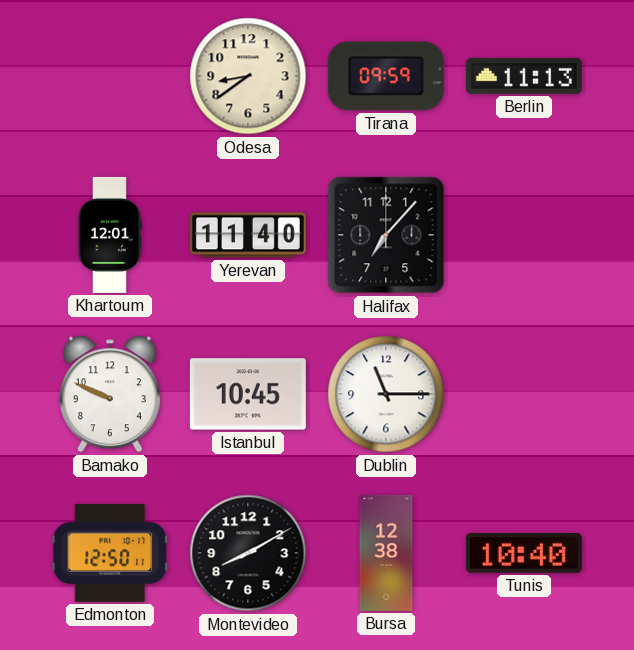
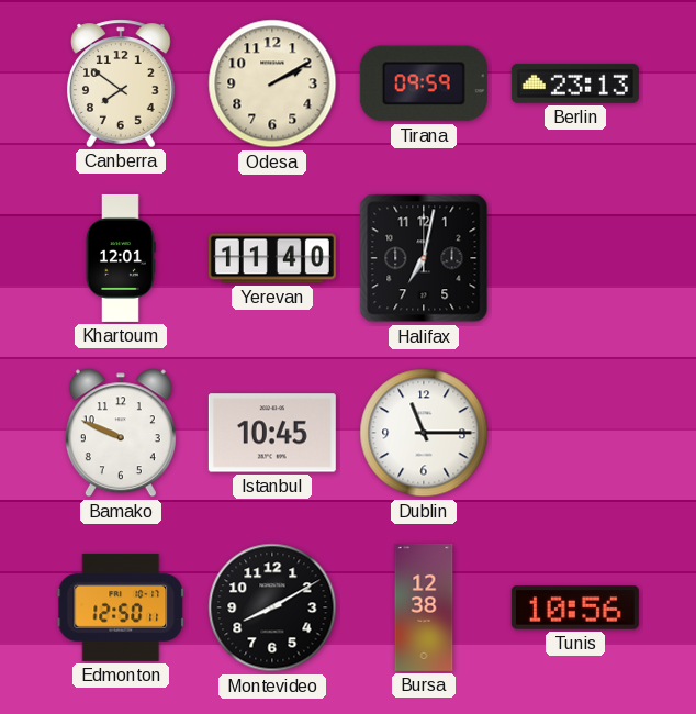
Canberra: none -> 7:51 (121, 83)
Odesa: 8:39 -> 2:10 (272, 83)
Berlin: 11:13 -> 23:13 (575, 83)
Halifax: 7:07 -> 7:02 (424, 258)
Tunis: 10:40 -> 10:56 (575, 607)
